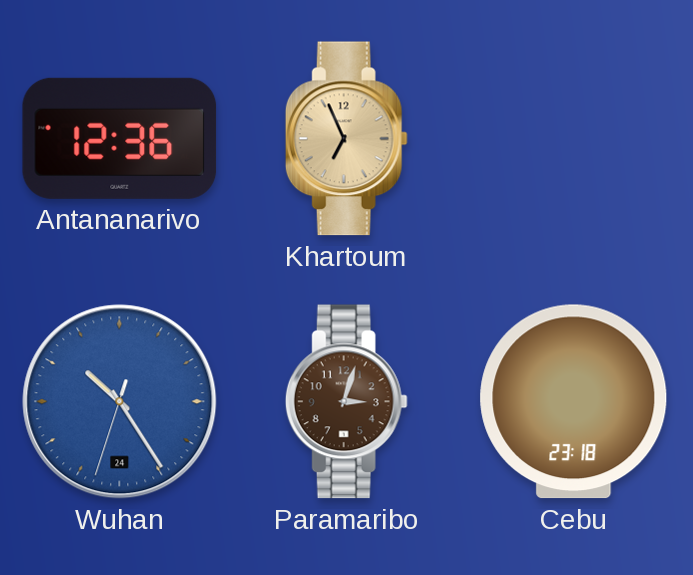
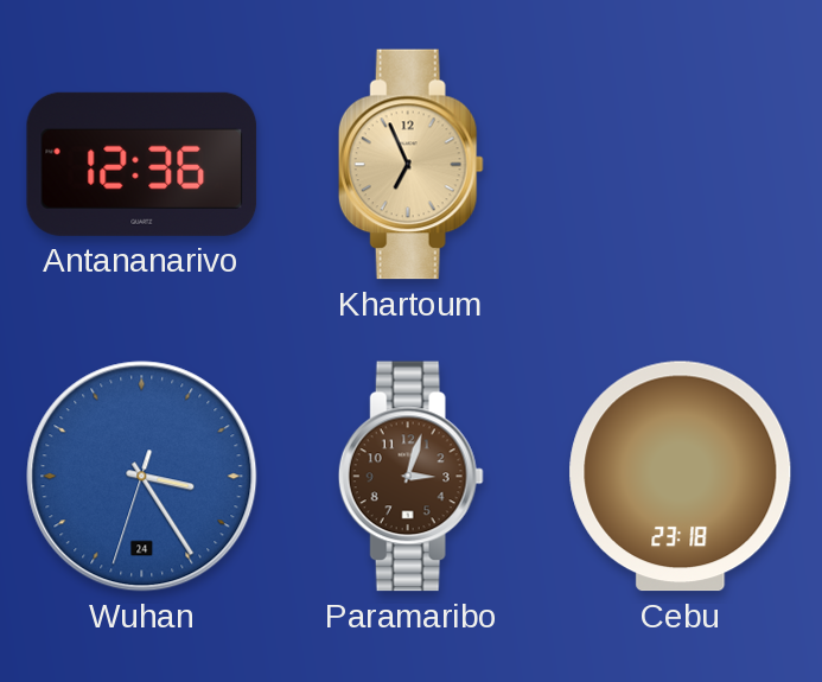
Wuhan: 10:24 -> 3:24 (142, 477)
